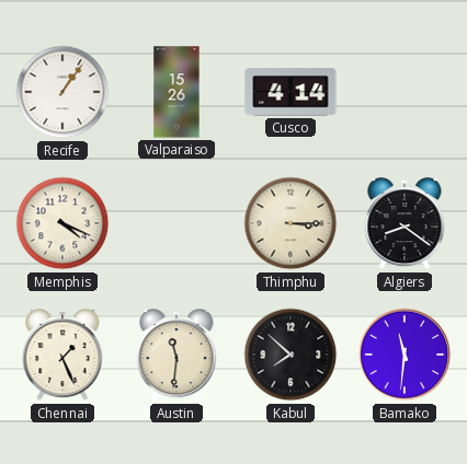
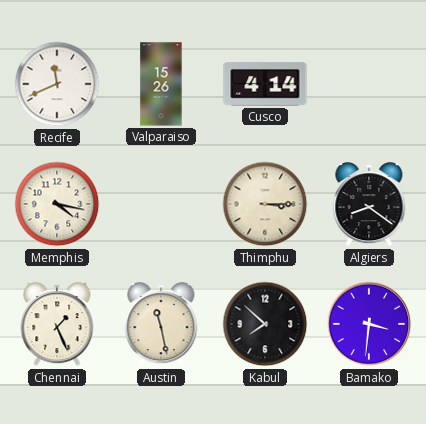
Recife: 1:06 -> 11:41 (57, 84)
Memphis: 4:19 -> 4:17 (57, 204)
Austin: 11:31 -> 11:28 (161, 325)
Bamako: 11:31 -> 3:31 (369, 324)
